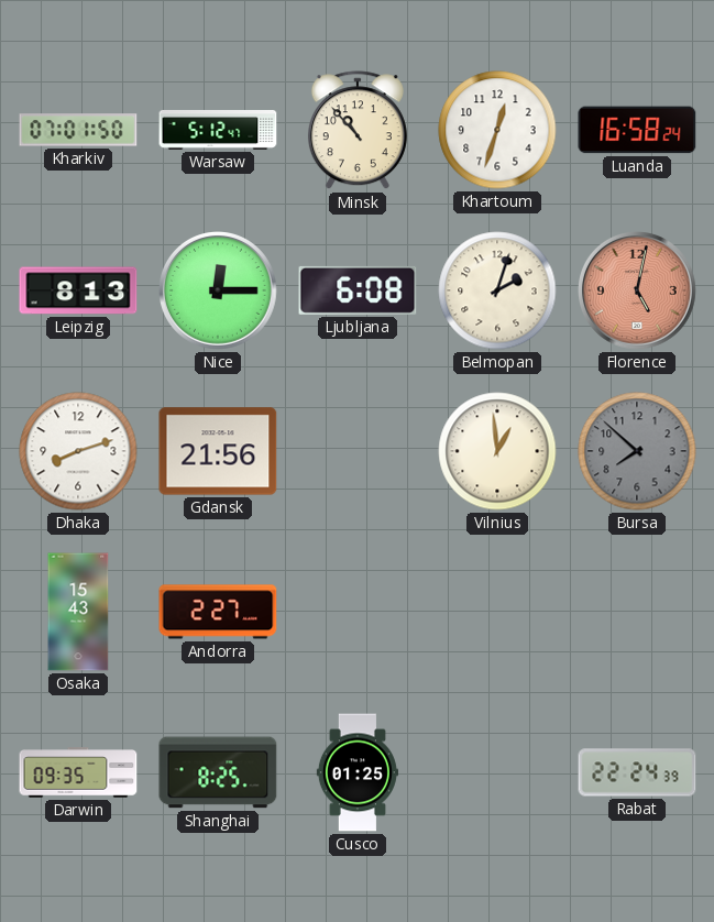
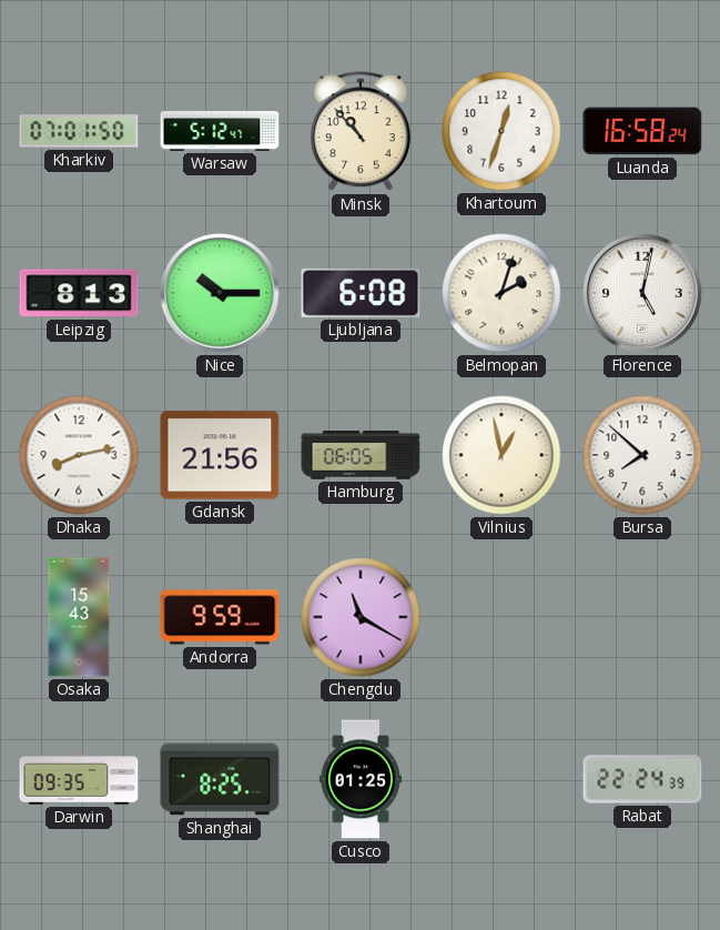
Nice: 12:15 -> 10:15 (221, 294)
Florence dial: salmon -> white (643, 294)
Dhaka: 8:12 -> 8:13 (79, 455)
Hamburg: none -> 06:05 (361, 455)
Vilnius: 12:59 -> 12:58 (501, 455)
Bursa dial: grey -> white (642, 455)
Andorra: 2:27 -> 9:59 (220, 617)
Chengdu: none -> 11:20 (361, 617)
